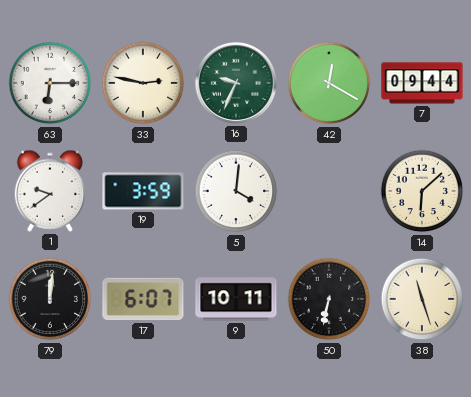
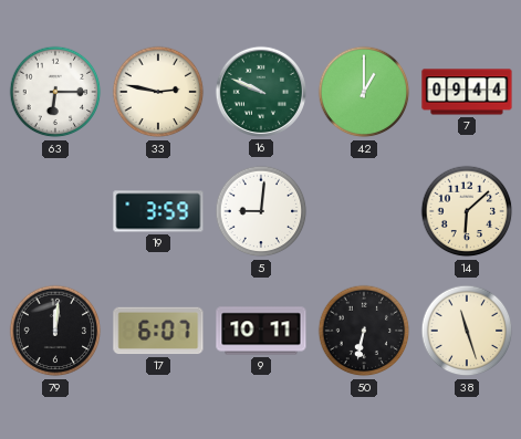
16: 9:34 -> 9:49 (261, 92)
42: 12:20 -> 1:00 (364, 92)
1: 9:39 -> none (50, 191)
5: 4:01 -> 9:01 (261, 211)
